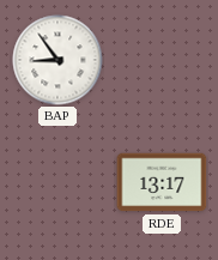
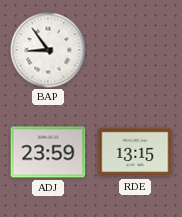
ADJ: none -> 23:59 (48, 152)
RDE: 13:17 -> 13:15 (135, 152)
